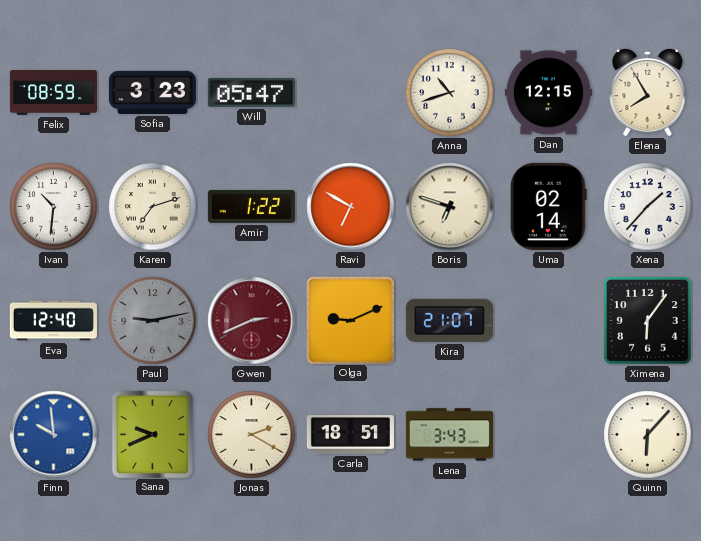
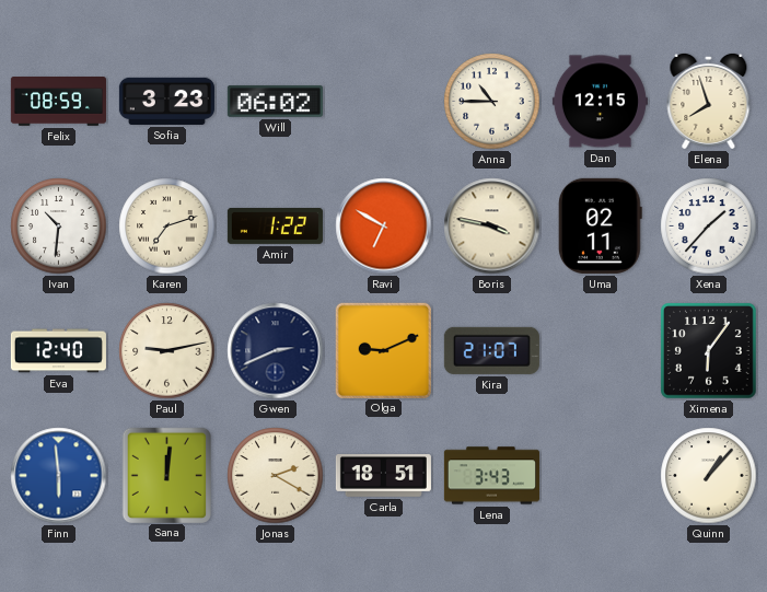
Will: 05:47 -> 06:02 (275, 102)
Anna: 10:42 -> 10:45 (492, 102)
Elena: 7:55 -> 7:57 (709, 101)
Boris: 6:48 -> 3:47 (492, 227)
Uma: 02:14 -> 02:11 (600, 225)
Paul dial: grey -> cream (167, 351)
Gwen dial: burgundy -> navy (276, 351)
Finn: 9:59 -> 5:59 (59, 476)
Sana: 9:41 -> 12:01 (166, 475)
Quinn: 6:07 -> 1:07 (709, 476)
